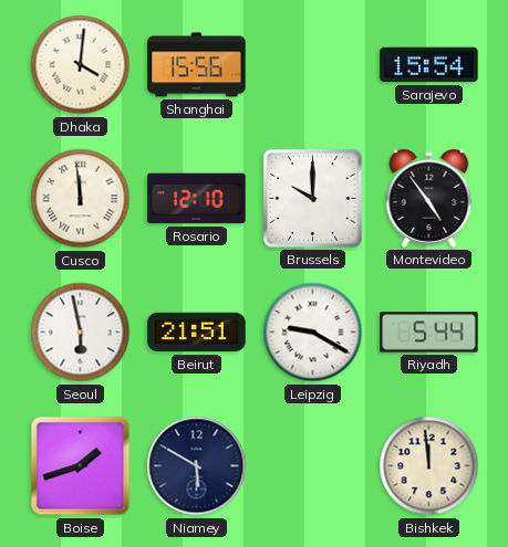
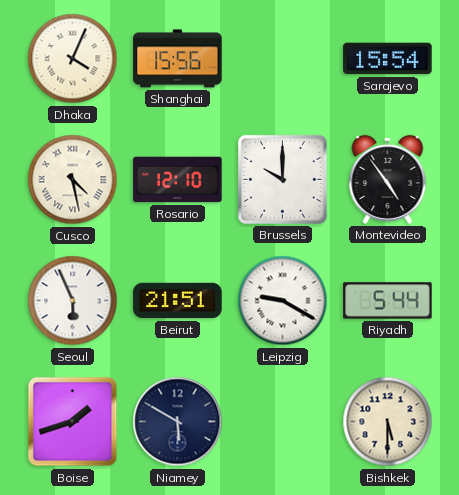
Dhaka: 4:01 -> 4:04 (73, 59)
Cusco: 11:59 -> 4:28 (73, 180)
Seoul: 5:58 -> 5:56 (73, 301)
Bishkek: 11:59 -> 5:30 (388, 422)
